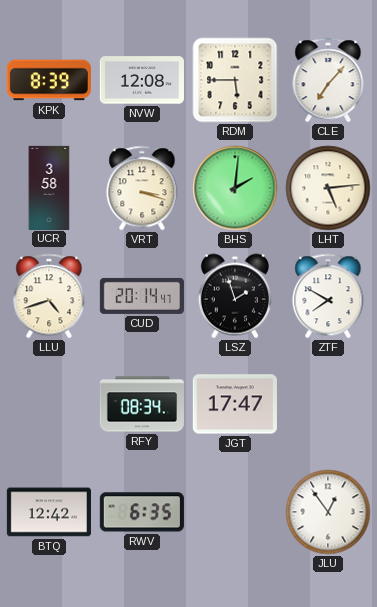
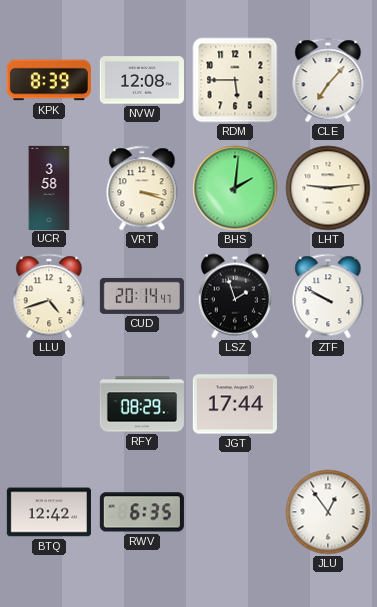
LHT: 5:14 -> 9:14 (328, 188)
ZTF: 7:50 -> 9:50 (328, 296)
RFY: 08:34 -> 08:29 (142, 404)
JGT: 17:47 -> 17:44 (235, 404)
